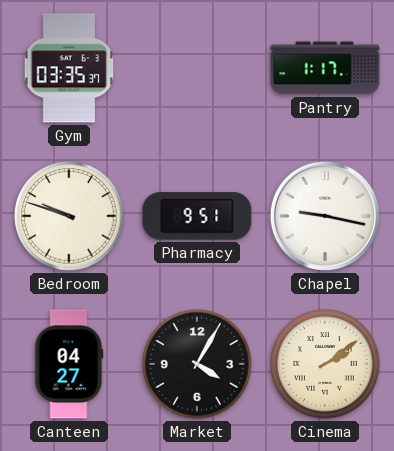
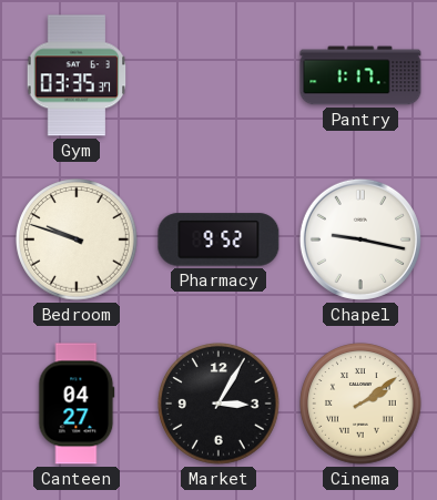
Pharmacy: 9:51 -> 9:52 (218, 239)
Market: 4:05 -> 3:05 (218, 404)
